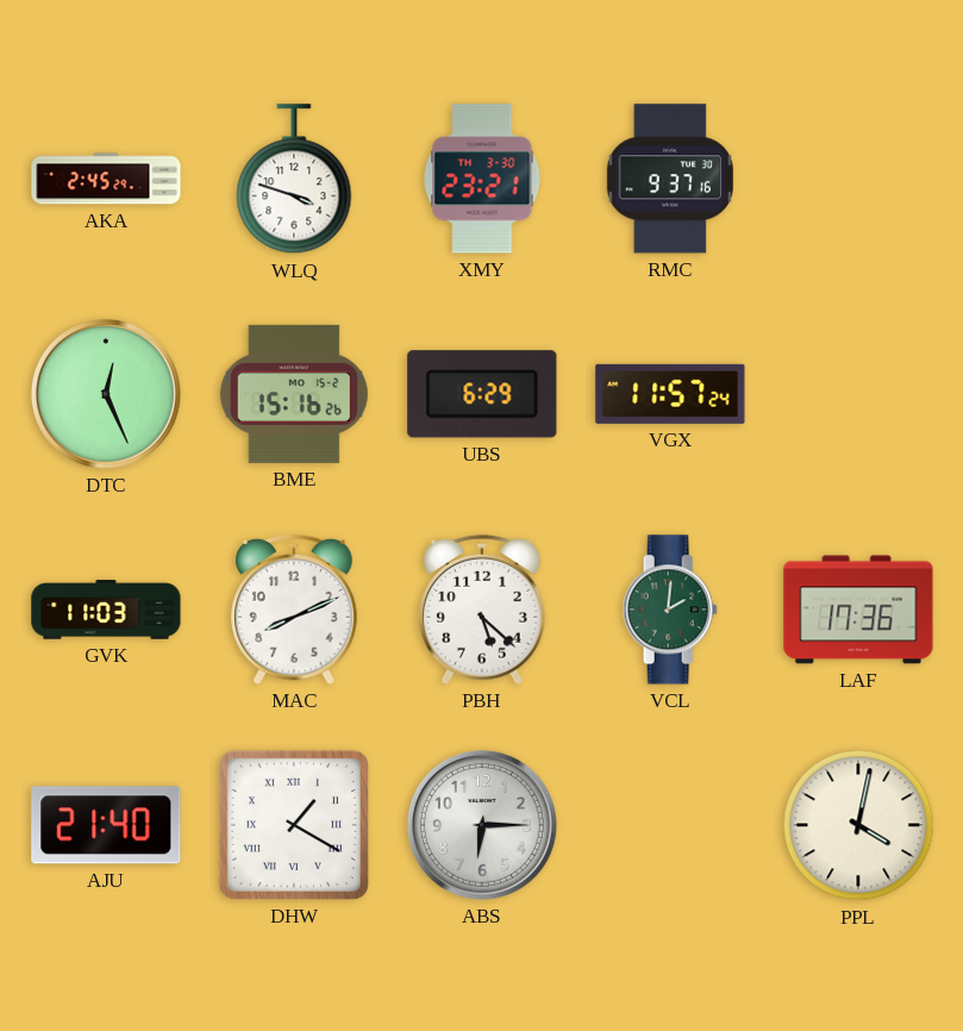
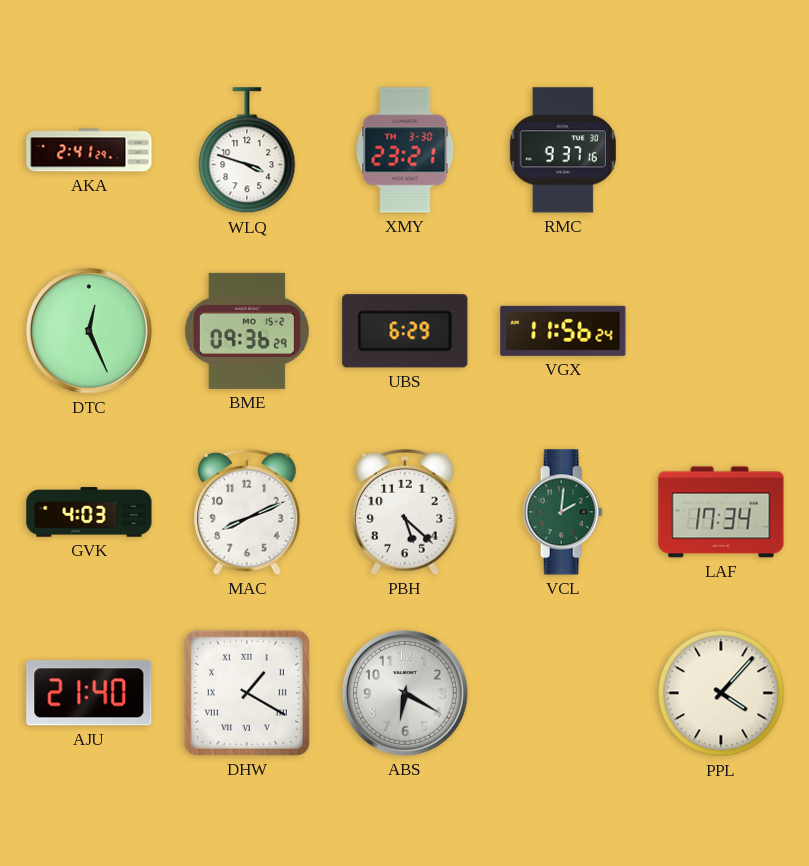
AKA: 2:45 -> 2:41 (89, 150)
BME: 15:16 -> 09:36 (247, 331)
VGX: 11:57 -> 11:56 (563, 331)
GVK: 11:03 -> 4:03 (89, 512)
LAF: 17:36 -> 17:34 (721, 512)
ABS: 6:15 -> 6:20 (405, 693)
PPL: 4:02 -> 4:07 (721, 693)
